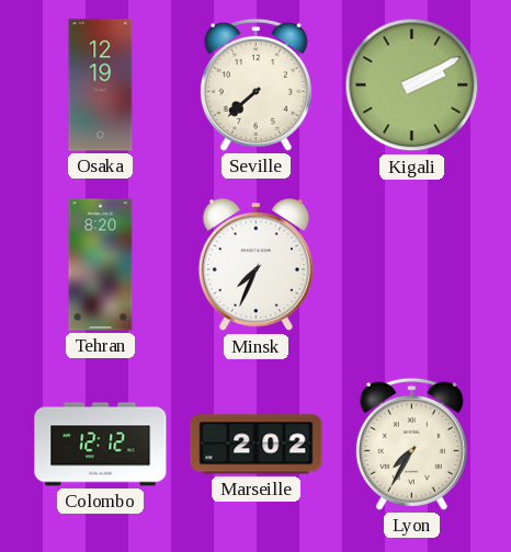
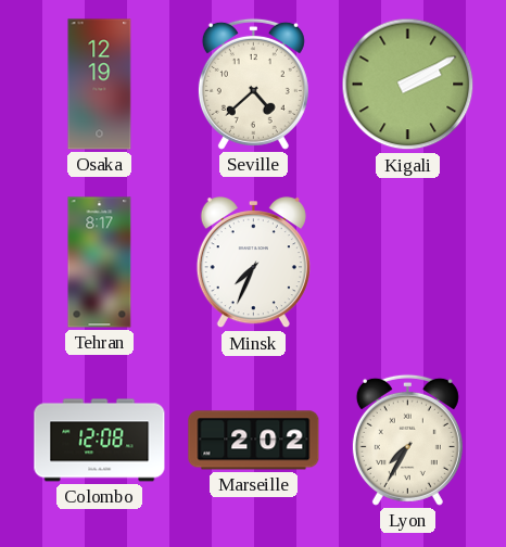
Seville: 7:38 -> 4:38 (253, 84)
Tehran: 8:20 -> 8:17 (100, 263)
Colombo: 12:12 -> 12:08 (100, 441)
